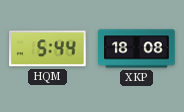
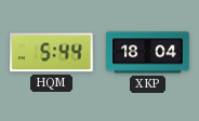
XKP: 18:08 -> 18:04 (148, 53)
